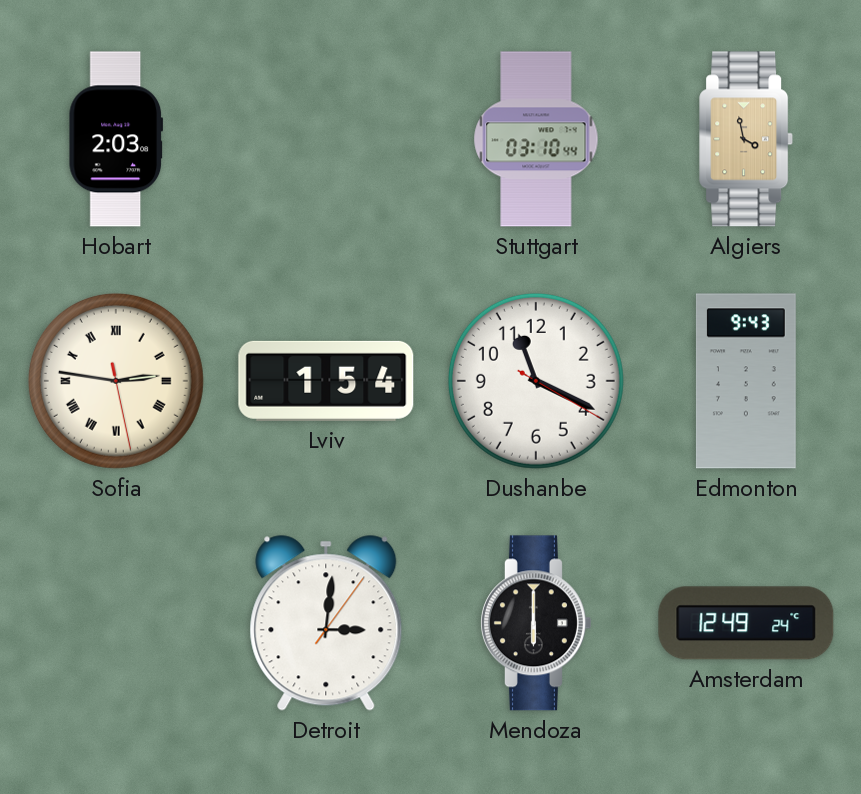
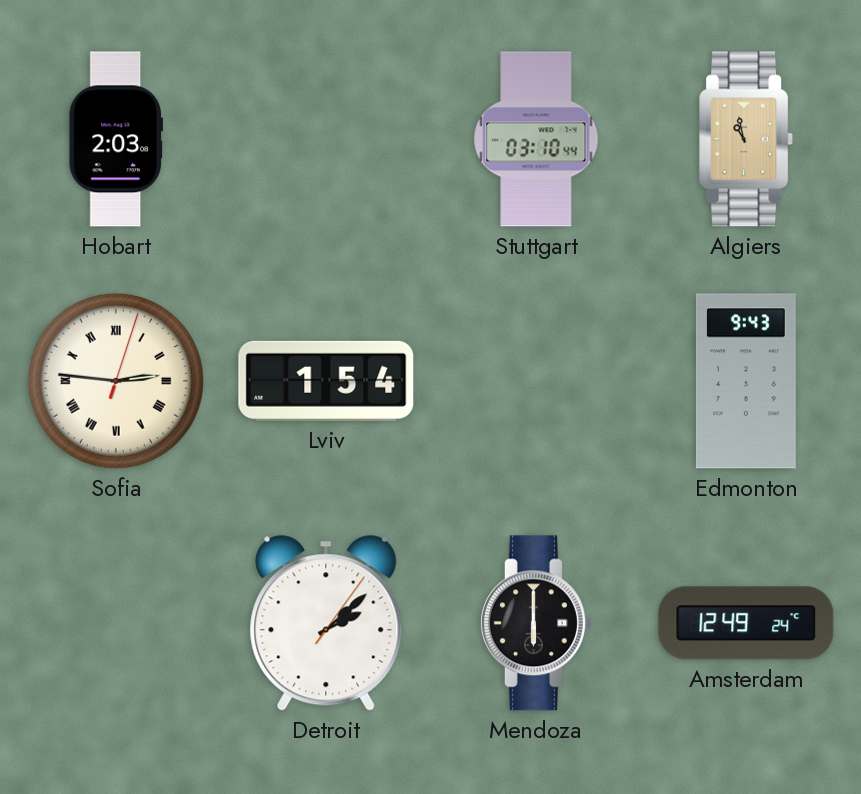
Algiers: 3:58 -> 10:58 (747, 139)
Sofia: 2:46:28 -> 2:46:03 (116, 381)
Dushanbe: 11:19 -> none (536, 381)
Detroit: 3:01 -> 2:08 (326, 623)
